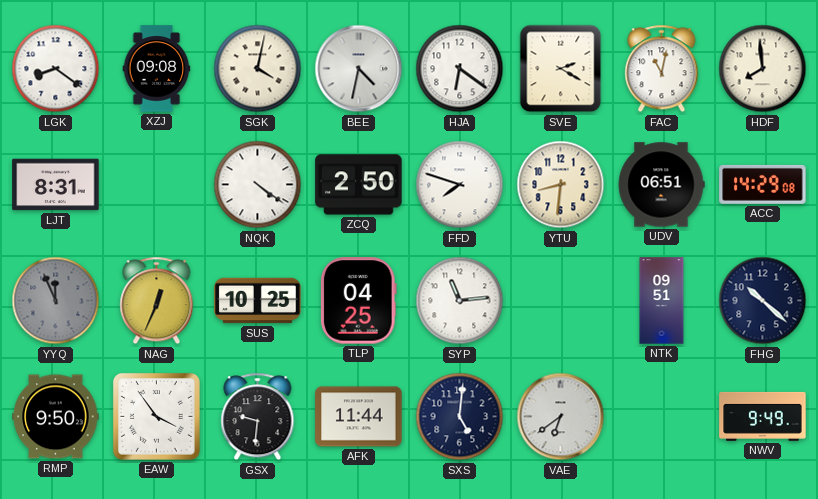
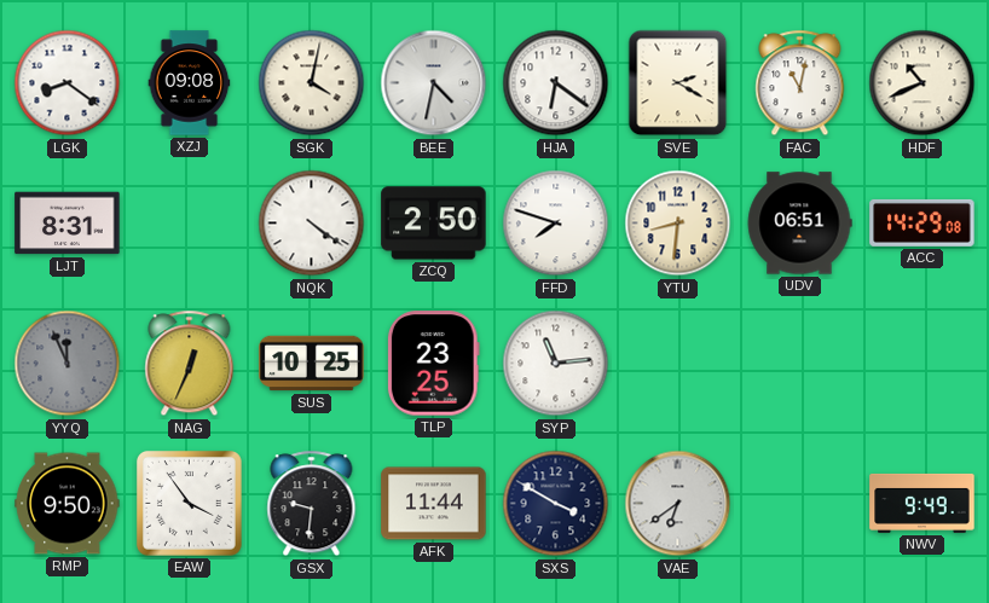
HDF: 7:59 -> 10:41 (923, 83)
TLP: 04:25 -> 23:25 (433, 364)
NTK: 09:51 -> none (662, 301)
FHG: 10:22 -> none (763, 301)
SXS: 5:01 -> 3:50 (556, 504)
